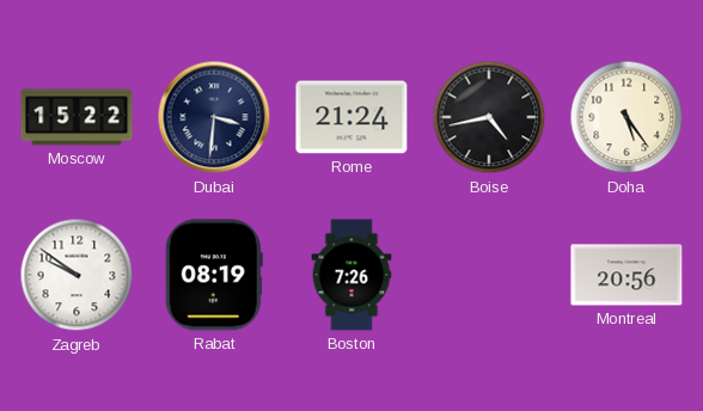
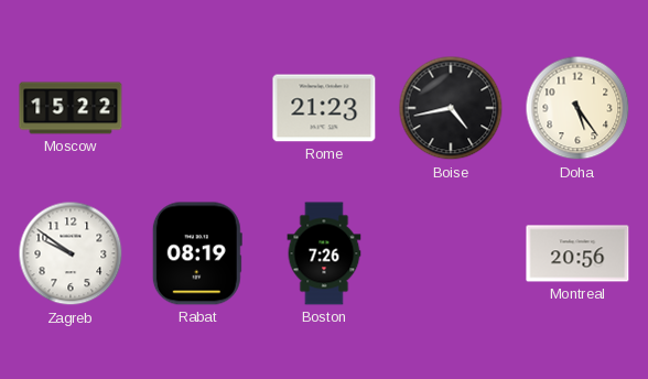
Dubai: 3:31 -> none (214, 117)
Rome: 21:24 -> 21:23 (324, 108)
